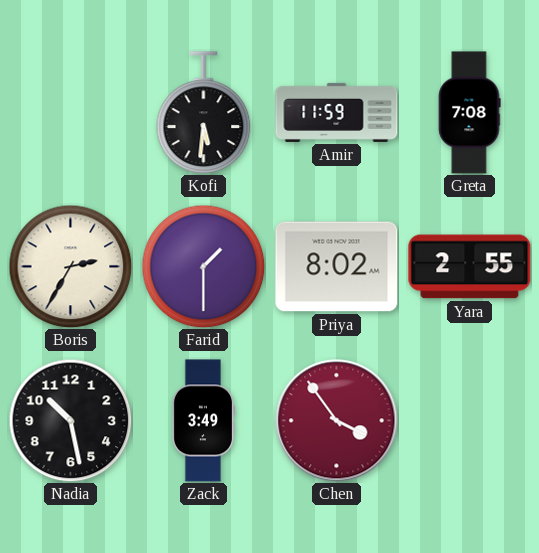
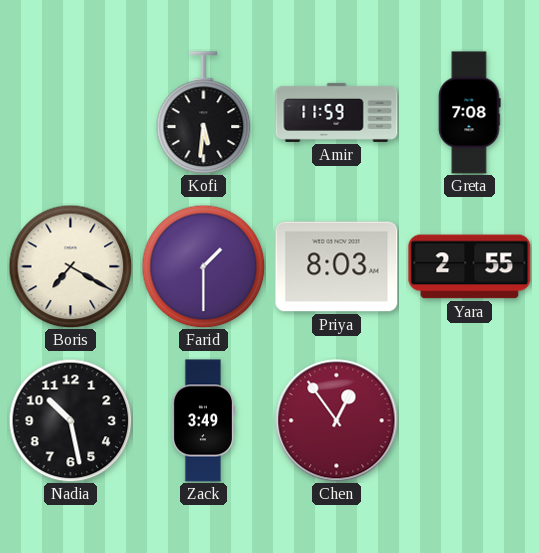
Boris: 2:35 -> 7:20 (70, 266)
Priya: 8:02 -> 8:03 (337, 267)
Chen: 3:54 -> 12:54 (337, 421)
